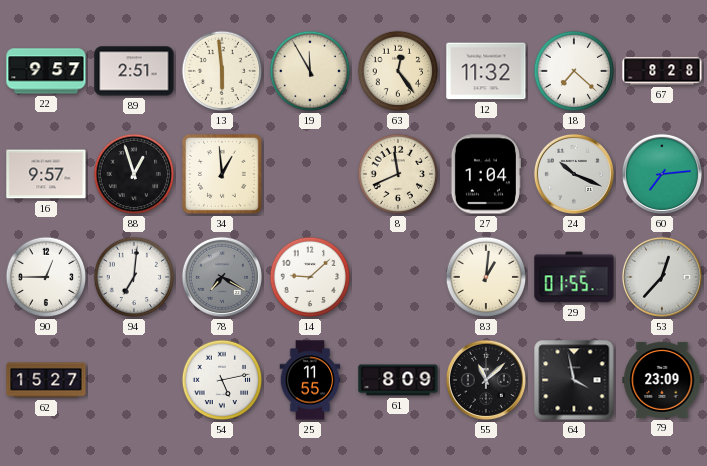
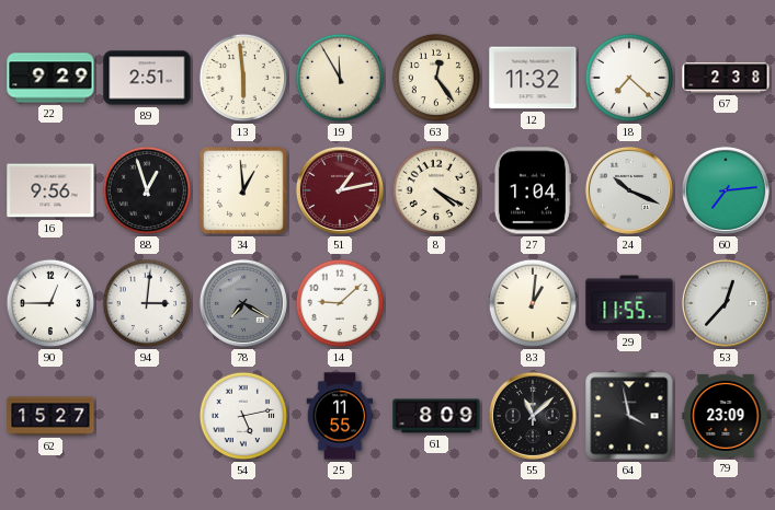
22: 9:57 -> 9:29 (50, 78)
67: 8:28 -> 2:38 (726, 78)
16: 9:57 -> 9:56 (50, 190)
51: none -> 1:13 (340, 190)
8: 11:41 -> 4:20 (436, 190)
94: 7:01 -> 3:01 (147, 303)
29: 01:55 -> 11:55 (629, 303)
